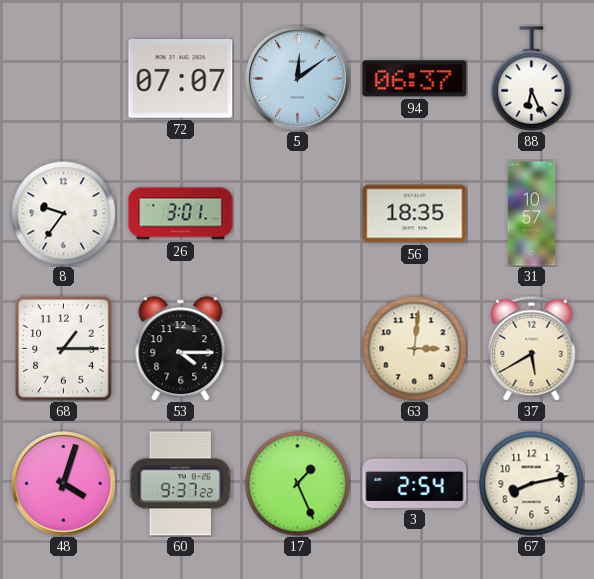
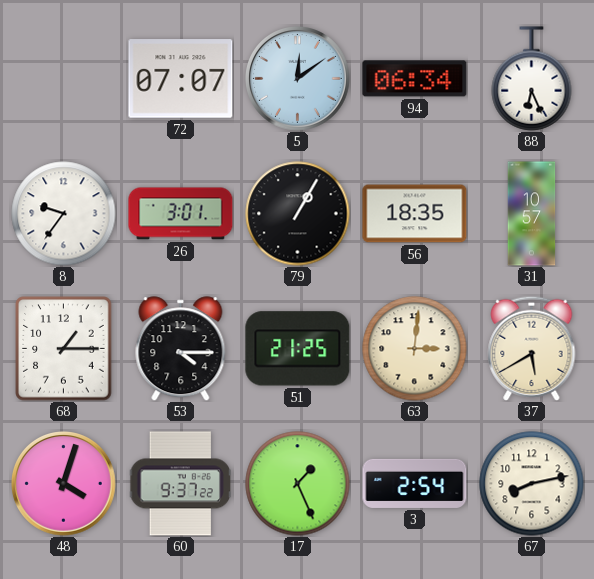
94: 06:37 -> 06:34 (415, 79)
79: none -> 1:05 (298, 214)
51: none -> 21:25 (298, 349)
